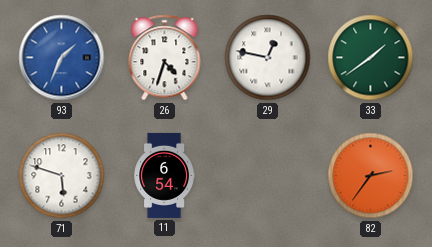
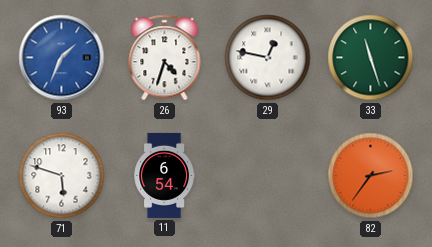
33: 1:39 -> 11:27 (371, 58)
